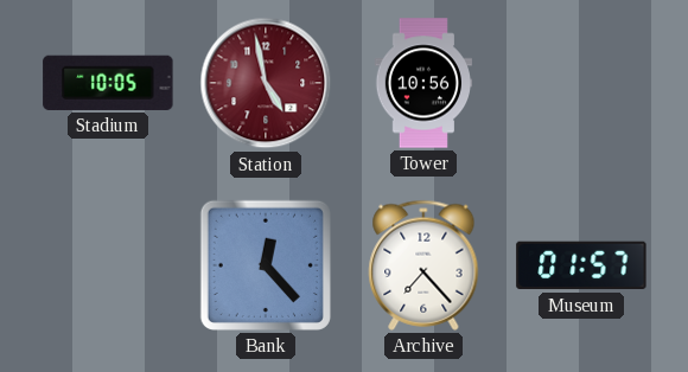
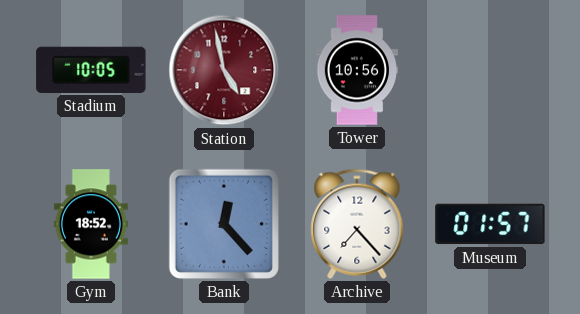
Gym: none -> 18:52 (91, 224)
